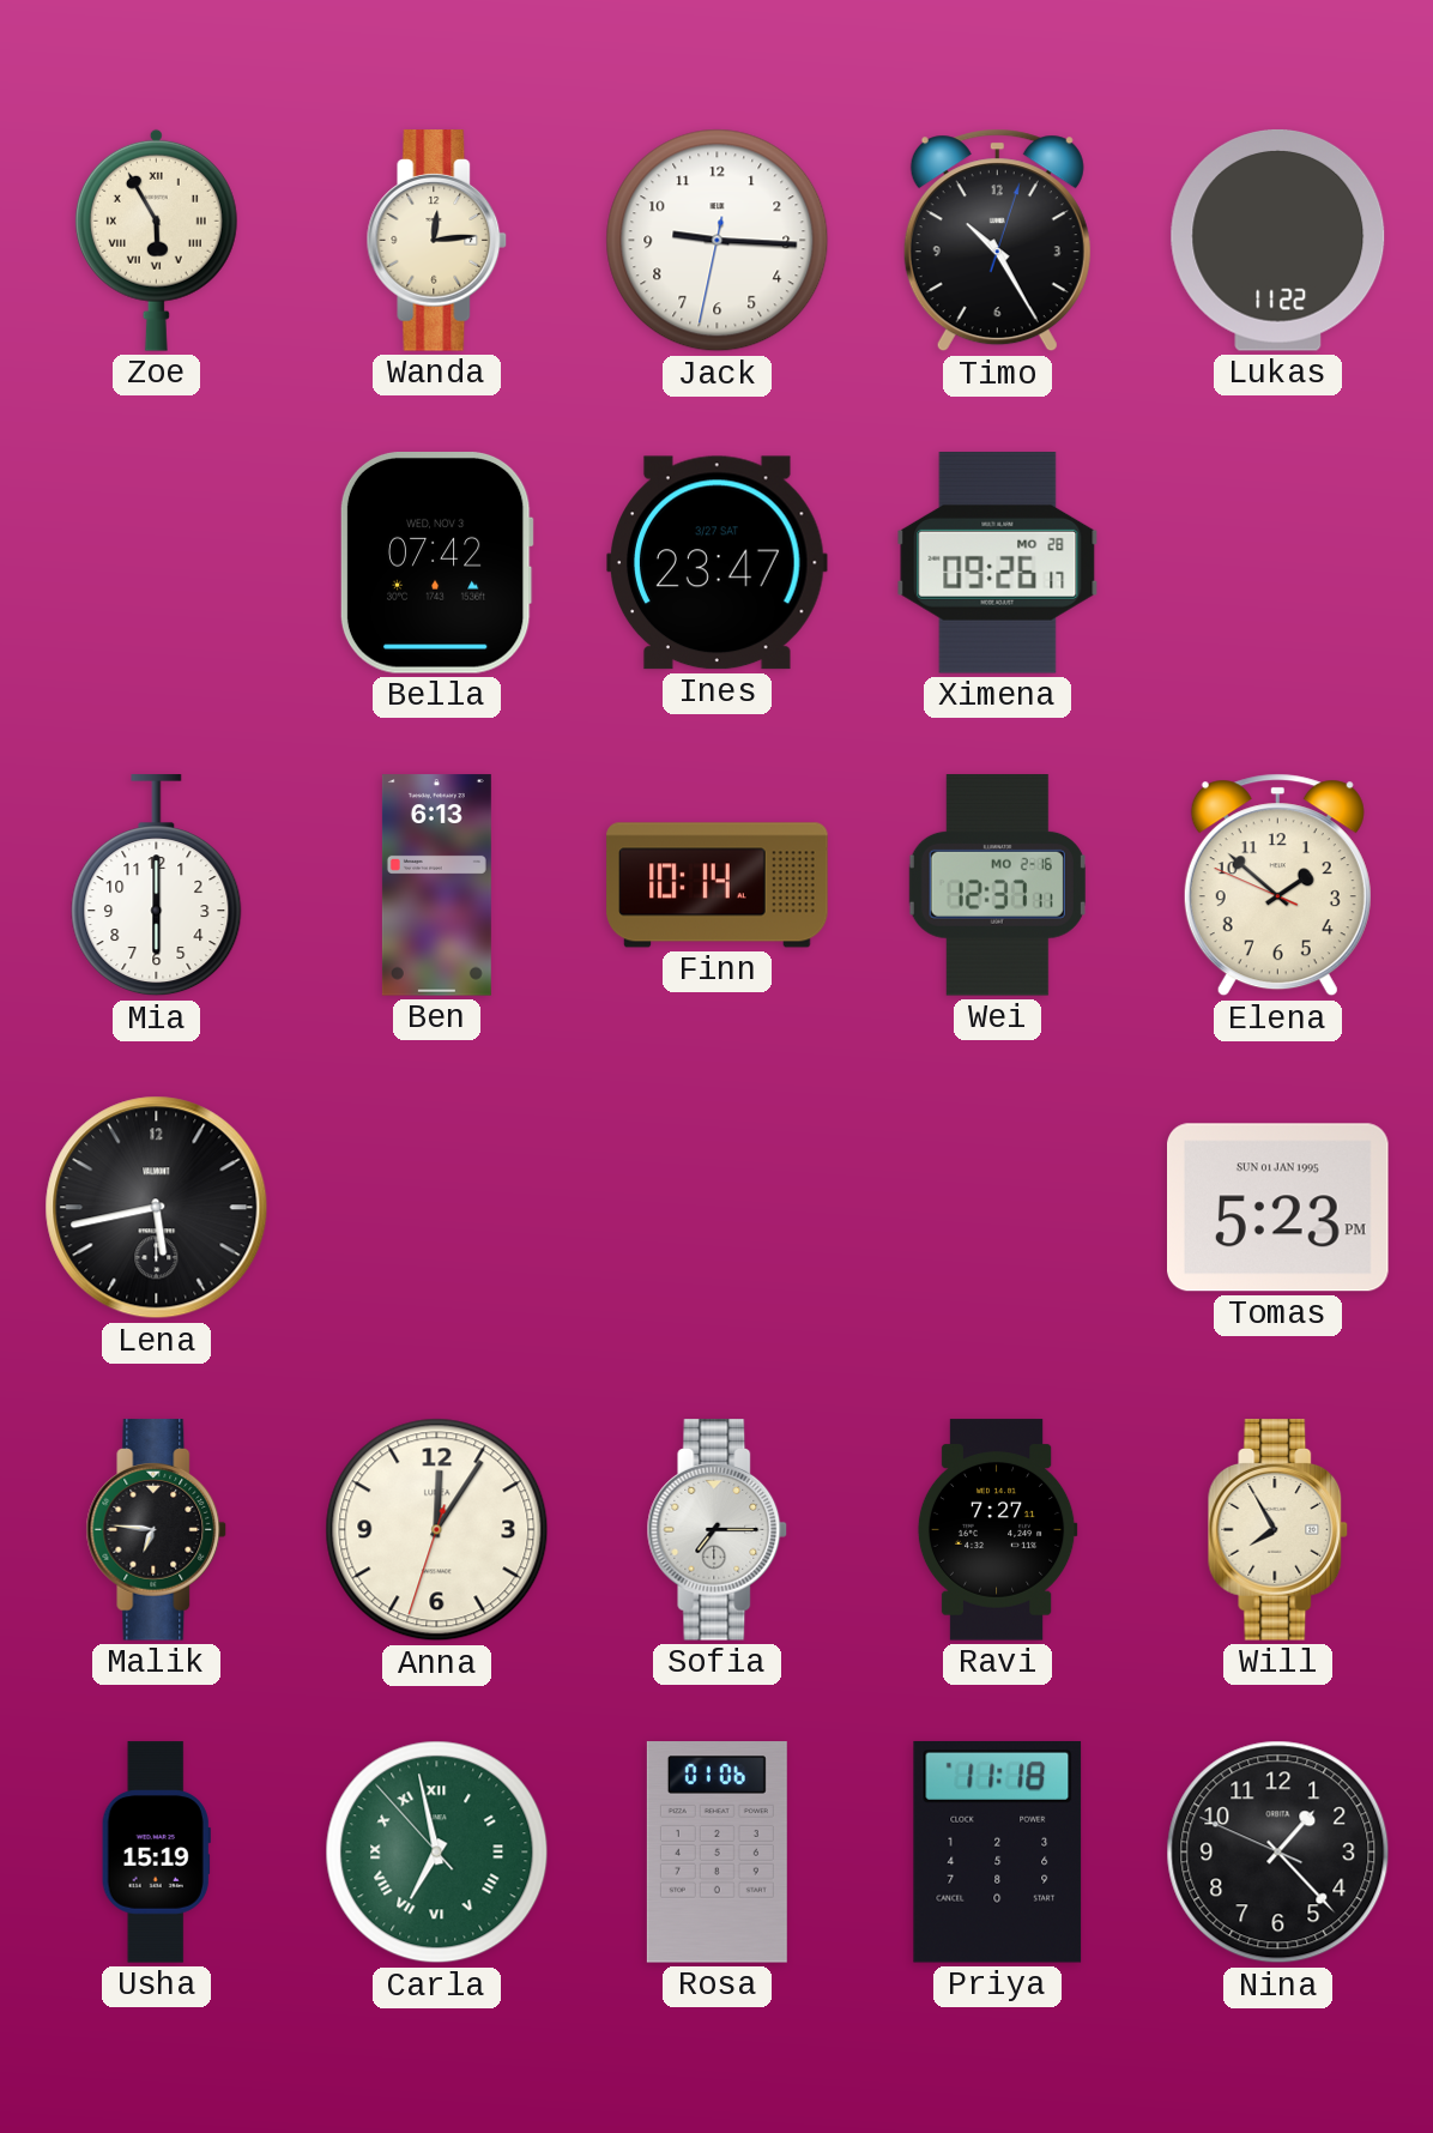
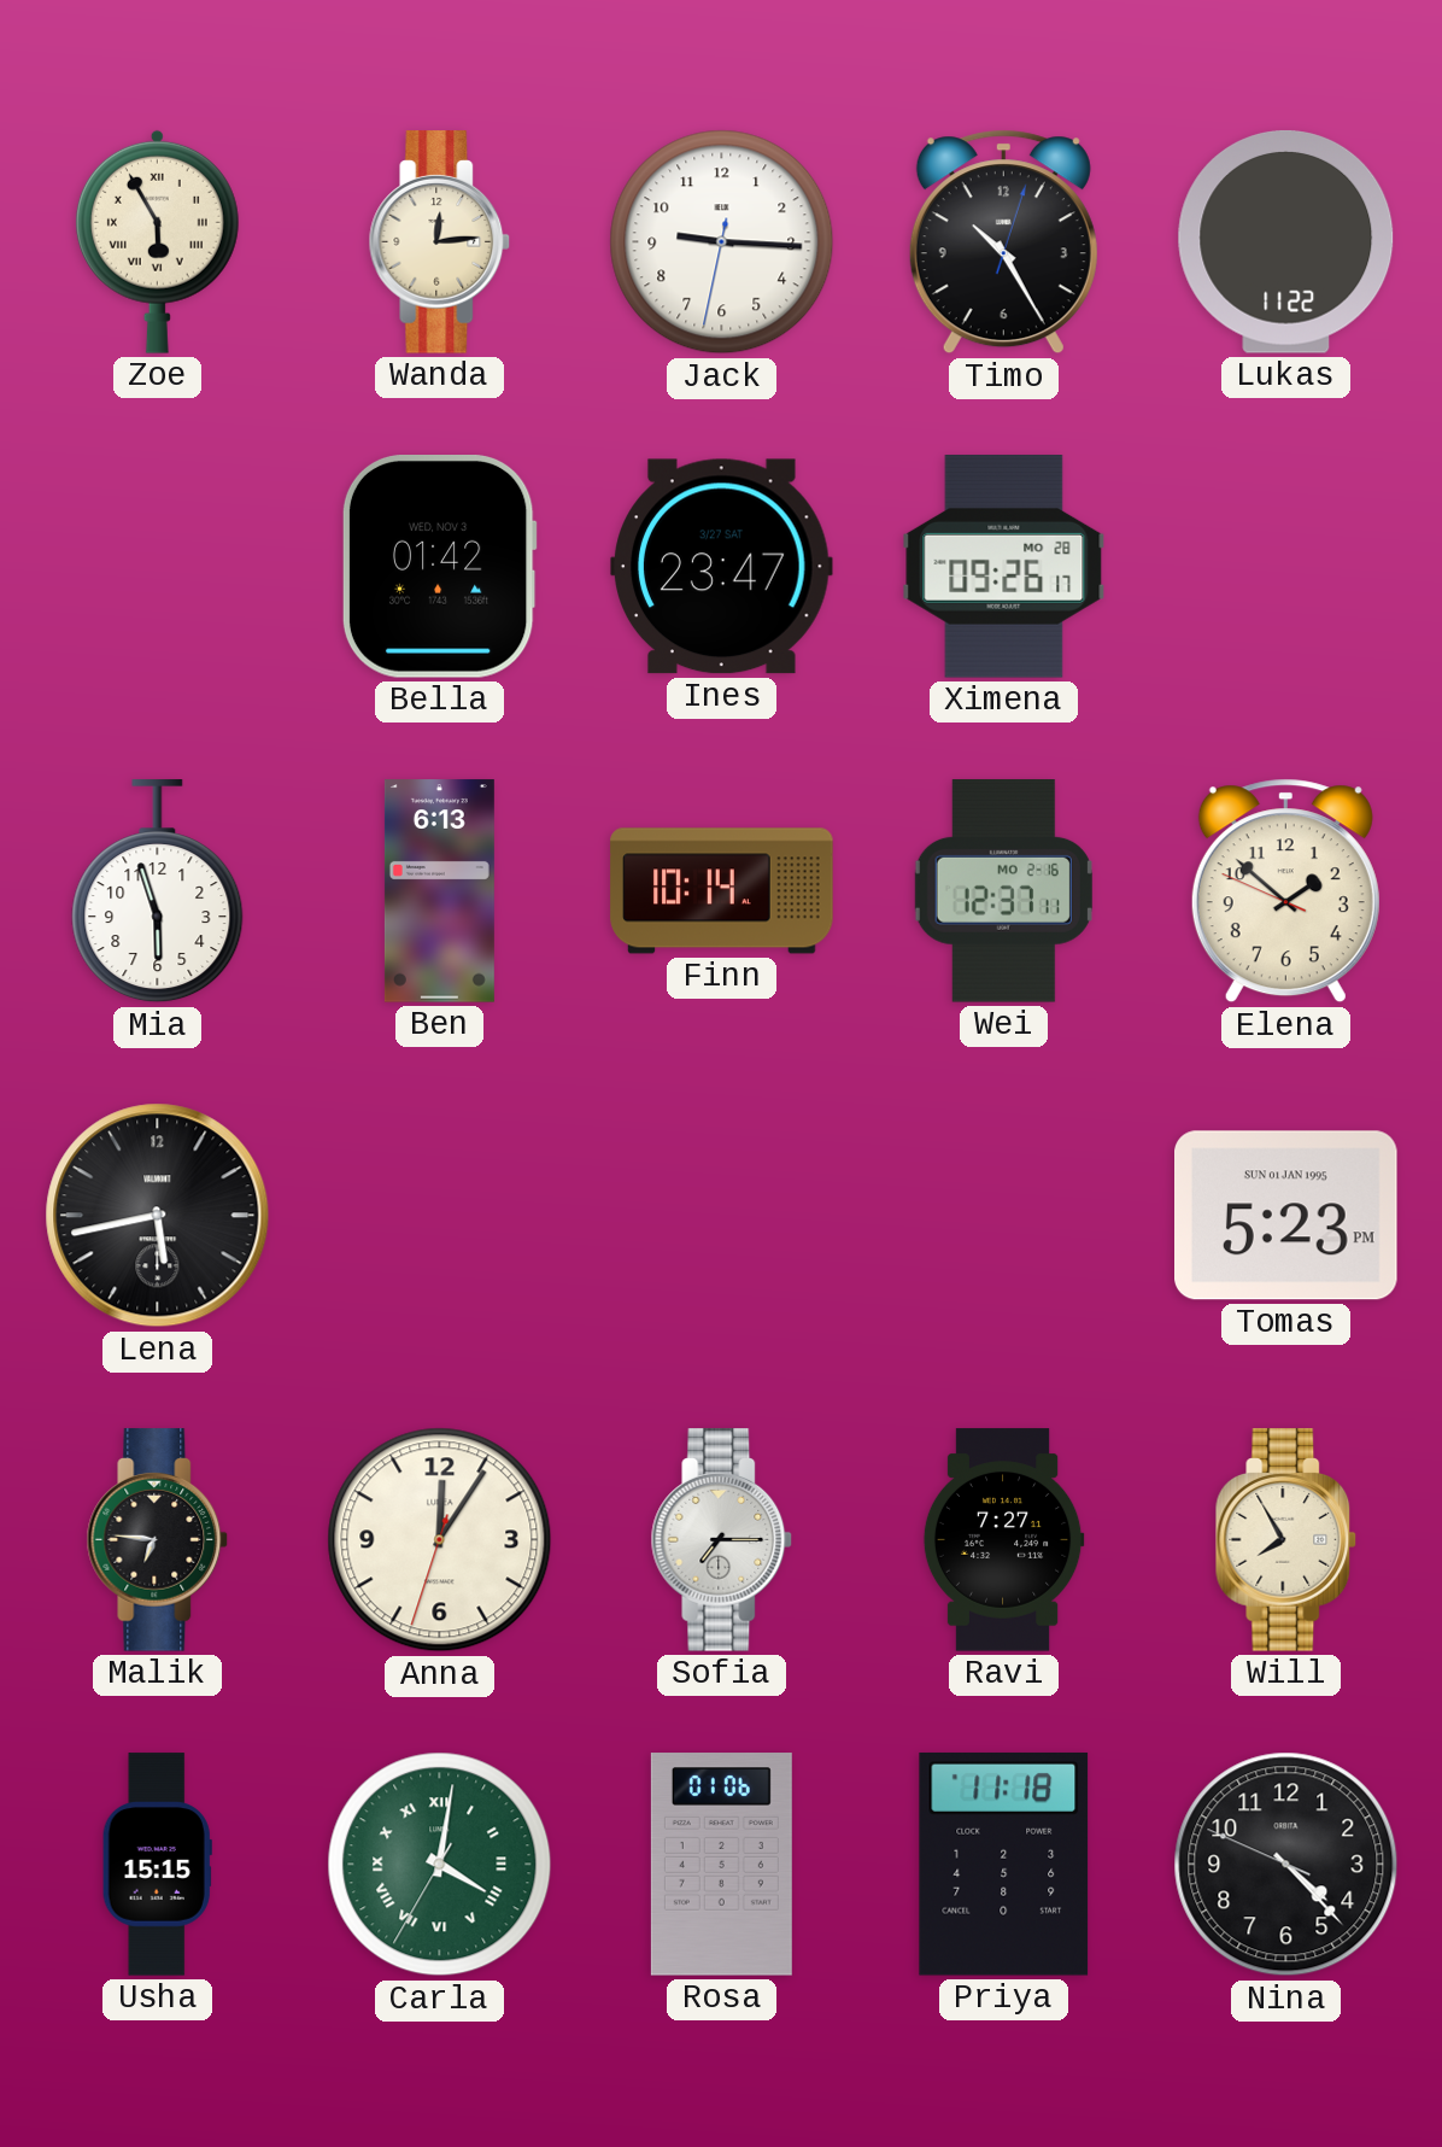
Bella: 07:42 -> 01:42 (439, 567)
Mia: 6:00 -> 5:57 (158, 891)
Usha: 15:19 -> 15:15 (157, 1865)
Carla: 6:57 -> 4:01 (440, 1865)
Nina: 1:22 -> 4:22 (1286, 1865)
